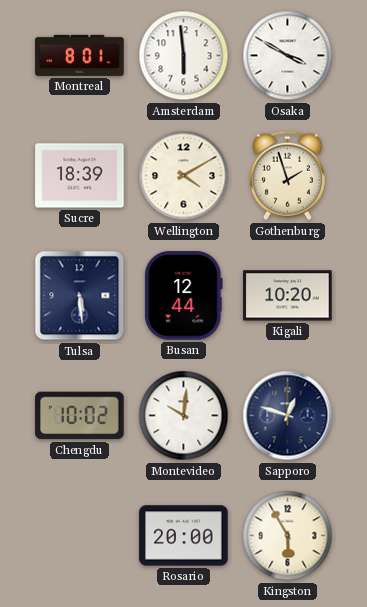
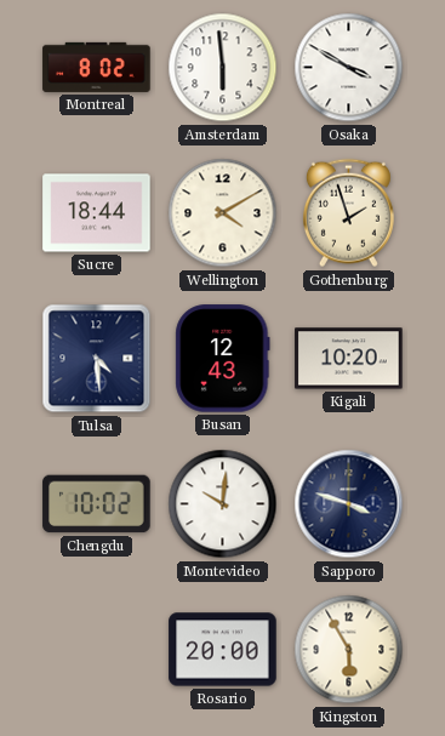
Montreal: 8:01 -> 8:02 (97, 67)
Sucre: 18:39 -> 18:44 (97, 213)
Tulsa: 5:29 -> 4:29 (97, 359)
Busan: 12:44 -> 12:43 (223, 359)
Sapporo: 12:48 -> 3:48 (349, 504)
